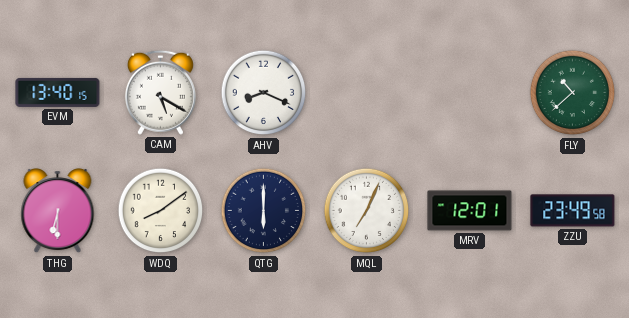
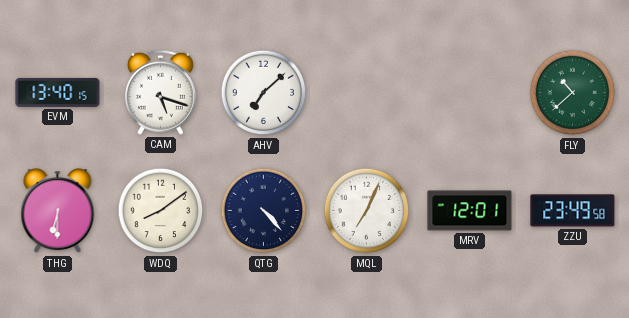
CAM: 5:20 -> 5:18 (160, 92)
AHV: 8:19 -> 7:08 (264, 93)
QTG: 6:00 -> 4:23 (264, 211)
